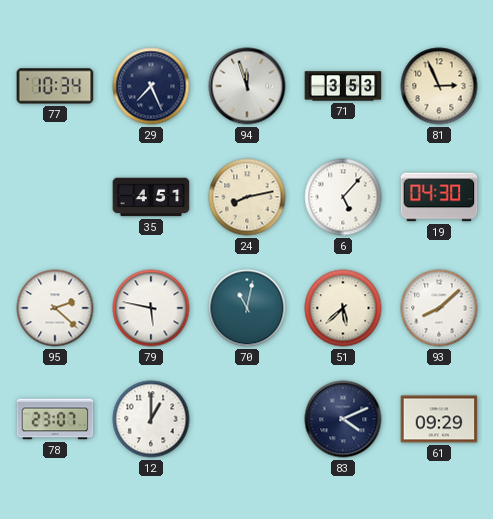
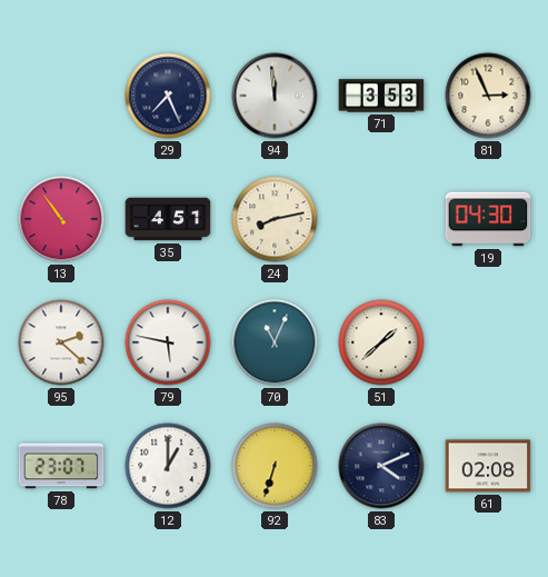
77: 10:34 -> none (55, 86)
94: 11:57 -> 11:59 (275, 96)
13: none -> 10:54 (61, 219)
6: 5:07 -> none (343, 197)
70: 11:02 -> 11:04 (275, 342)
51: 5:38 -> 1:38 (381, 342)
93: 8:08 -> none (439, 308)
92: none -> 6:33 (275, 466)
61: 09:29 -> 02:08 (488, 466)
